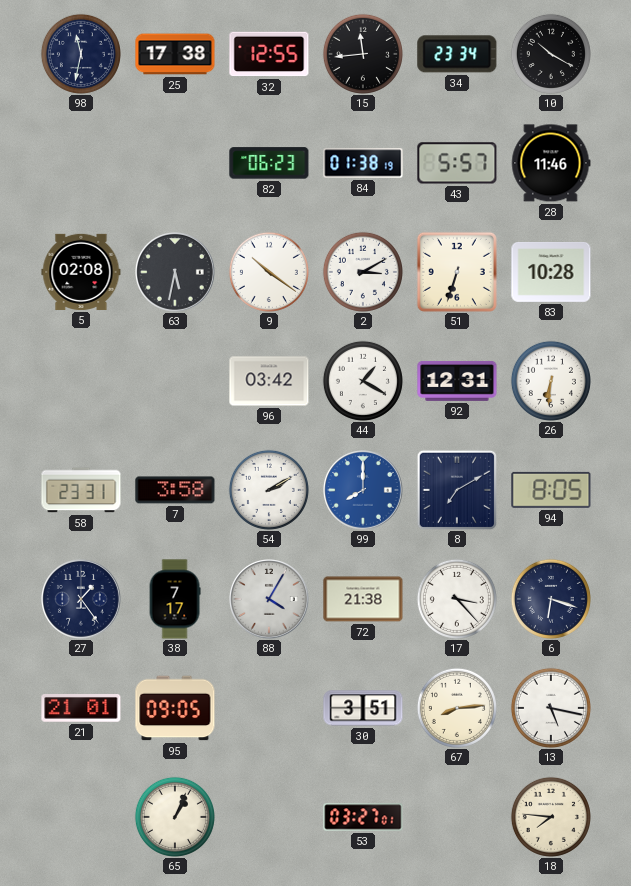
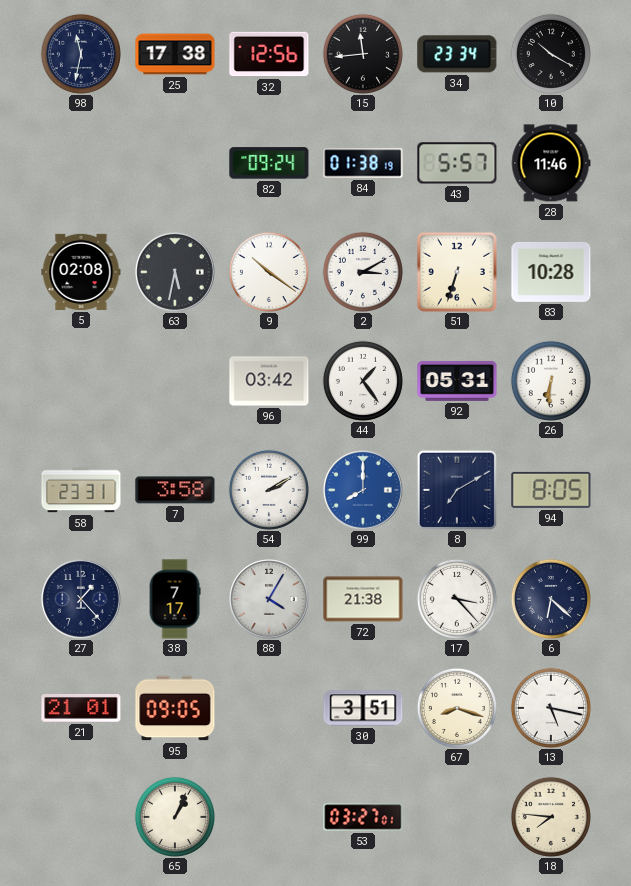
32: 12:55 -> 12:56 (269, 54)
82: 06:23 -> 09:24 (269, 163)
44: 1:20 -> 1:24 (363, 381)
92: 12:31 -> 05:31 (457, 381)
27: 1:24 -> 1:23 (82, 600)
6: 6:18 -> 6:22 (551, 599)
67: 8:14 -> 8:18 (457, 708)
